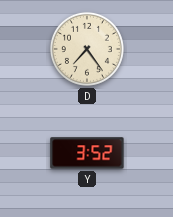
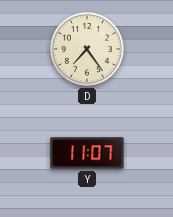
Y: 3:52 -> 11:07 (87, 153)
